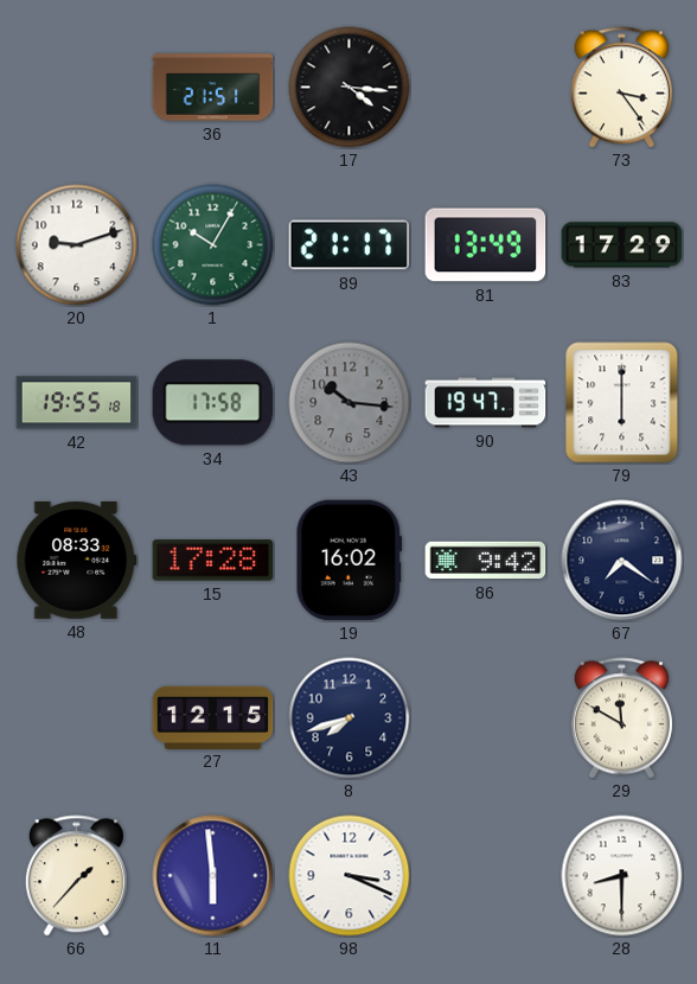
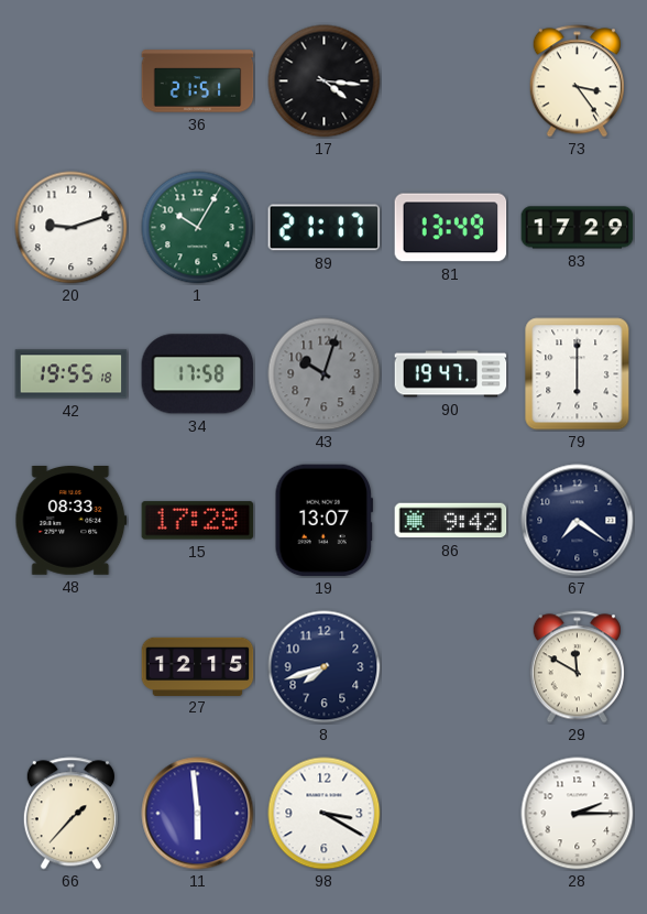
43: 10:16 -> 10:03 (325, 374)
19: 16:02 -> 13:07 (323, 521)
98: 3:19 -> 3:20 (325, 814)
28: 8:30 -> 2:15 (578, 814)
